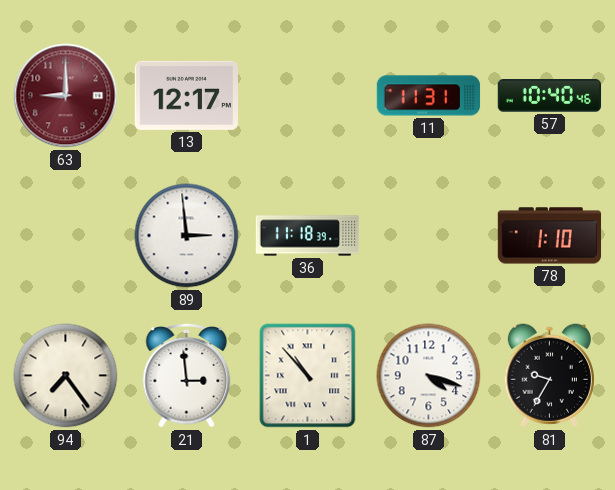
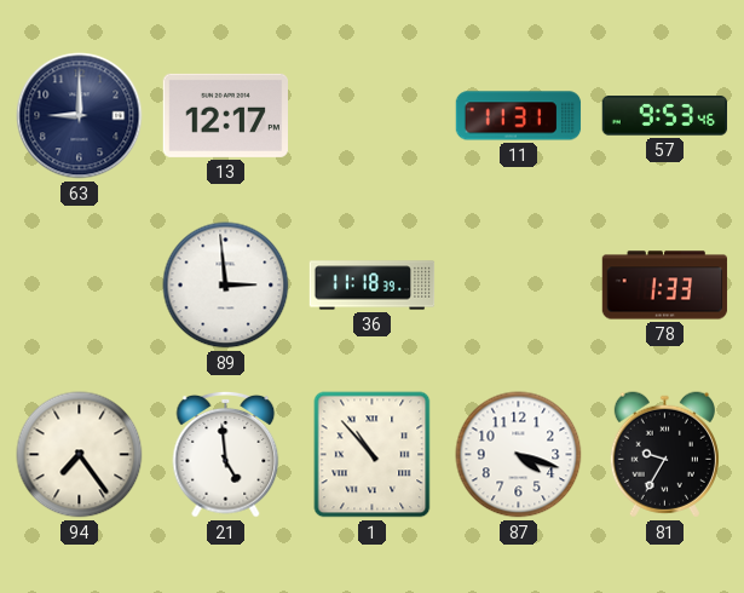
63 dial: burgundy -> navy (80, 116)
57: 10:40 -> 9:53 (665, 116)
78: 1:10 -> 1:33 (665, 286)
21: 2:59 -> 4:59 (226, 455)
